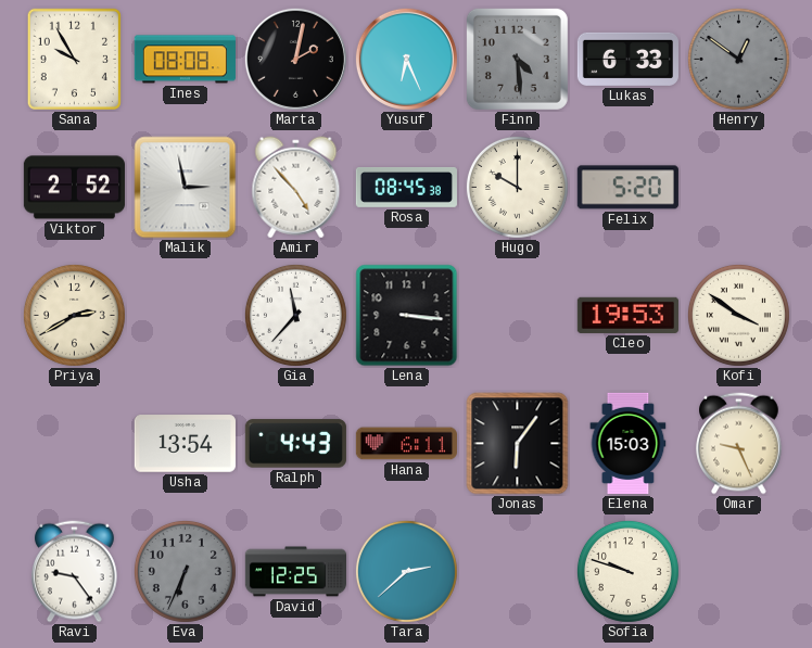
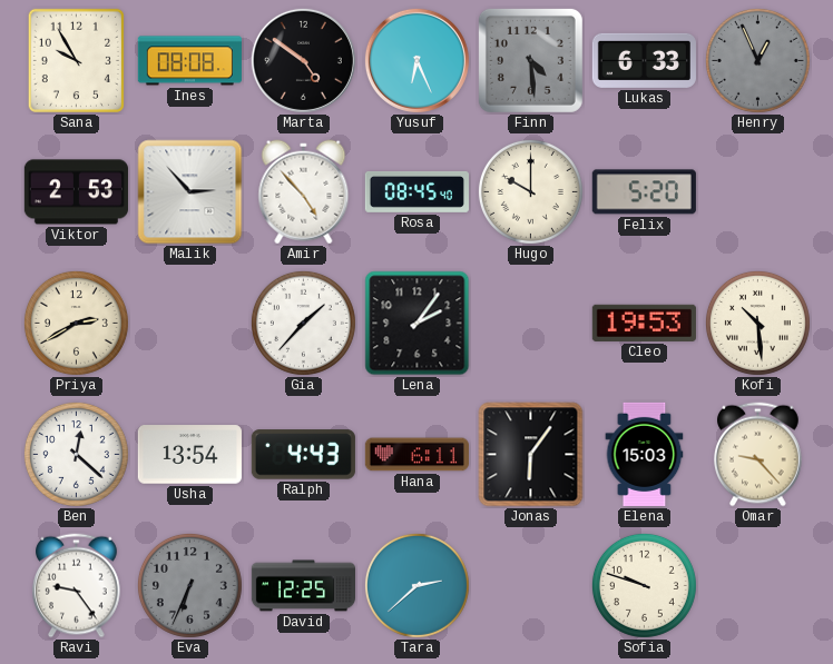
Marta: 2:02 -> 4:51 (303, 60)
Henry: 12:51 -> 12:56 (757, 60)
Viktor: 2:52 -> 2:53 (76, 192)
Malik: 2:58 -> 2:53 (190, 192)
Rosa: 08:45:38 -> 08:45:40 (416, 191)
Gia: 11:37 -> 1:37 (303, 323)
Lena: 3:16 -> 2:06 (418, 324)
Kofi: 3:51 -> 10:29 (757, 323)
Ben: none -> 12:22 (76, 454)
Omar: 9:26 -> 9:23 (758, 455)
